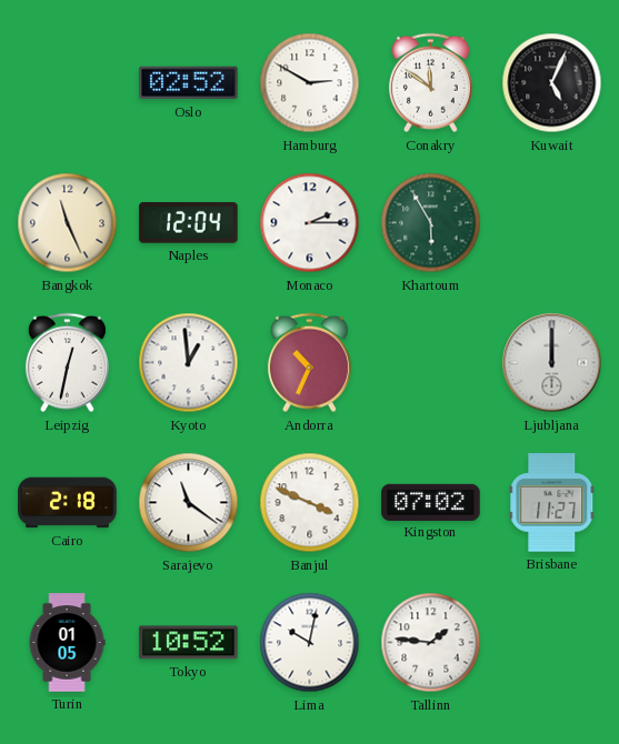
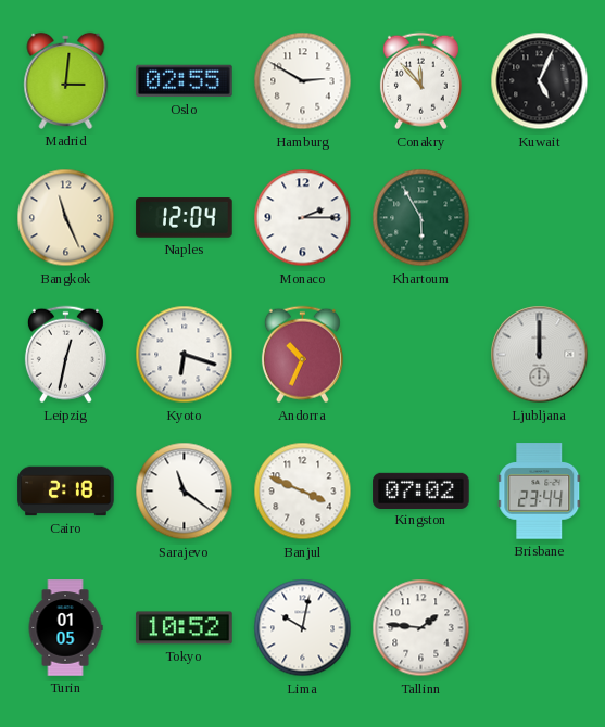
Madrid: none -> 3:01 (66, 80)
Oslo: 02:52 -> 02:55 (185, 81)
Conakry: 11:51 -> 11:53 (420, 81)
Kyoto: 12:59 -> 6:18 (185, 355)
Brisbane: 11:27 -> 23:44 (540, 492)
